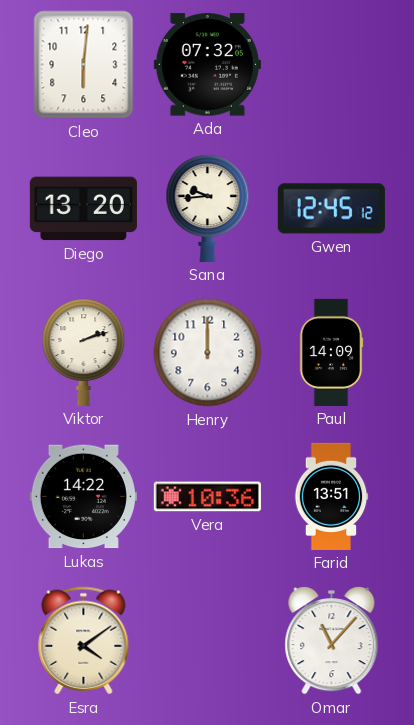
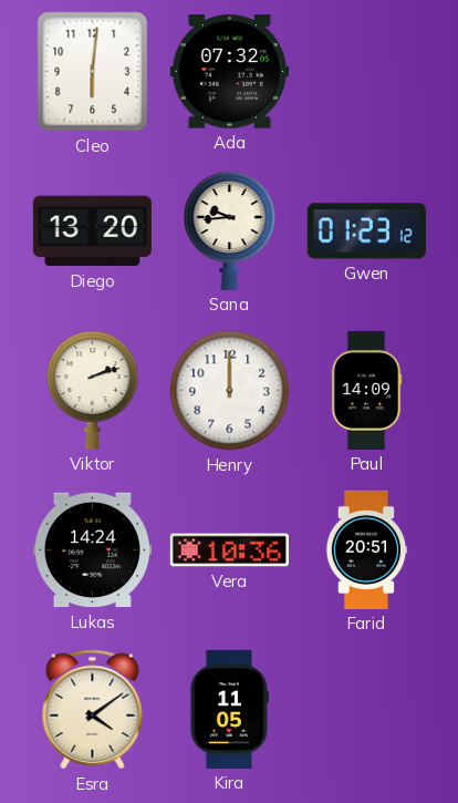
Gwen: 12:45 -> 01:23 (366, 231)
Lukas: 14:22 -> 14:24 (92, 550)
Farid: 13:51 -> 20:51 (366, 549)
Kira: none -> 11:05 (229, 709)
Omar: 11:07 -> none (332, 641)
